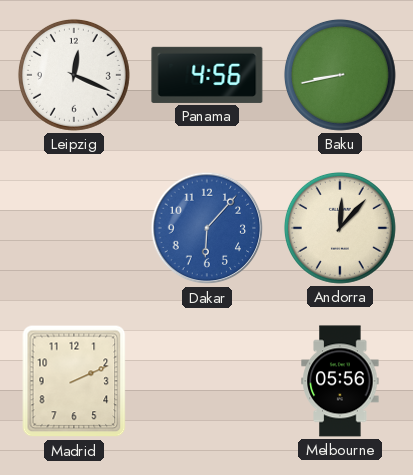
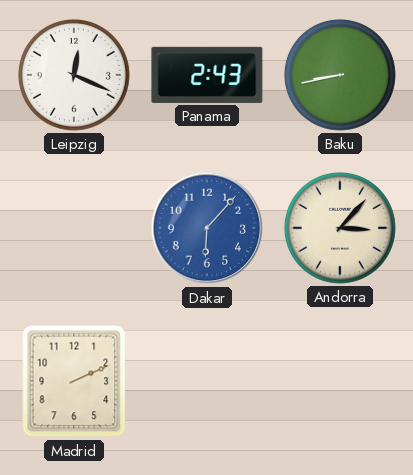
Panama: 4:56 -> 2:43 (207, 75)
Andorra: 12:07 -> 3:07 (340, 228)
Melbourne: 05:56 -> none (340, 381)
